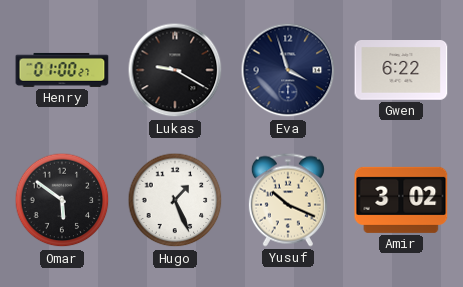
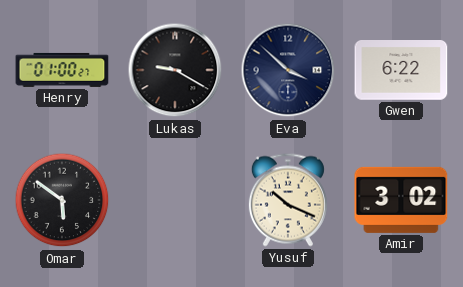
Eva: 3:57 -> 3:52 (288, 70)
Hugo: 1:26 -> none (175, 200)
